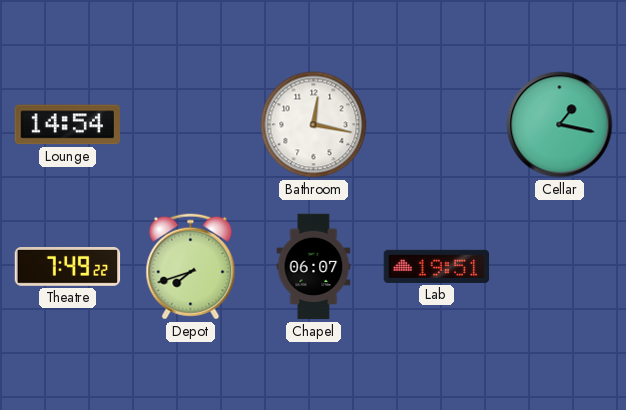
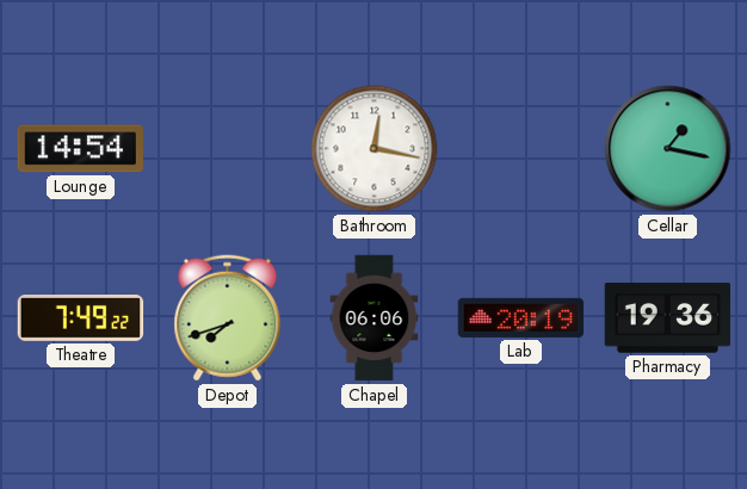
Chapel: 06:07 -> 06:06 (375, 318)
Lab: 19:51 -> 20:19 (521, 317)
Pharmacy: none -> 19:36 (668, 318)
